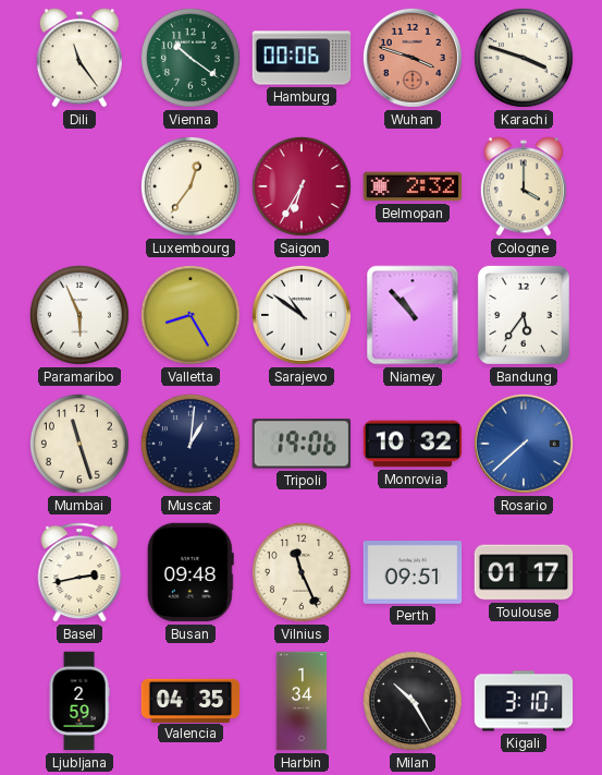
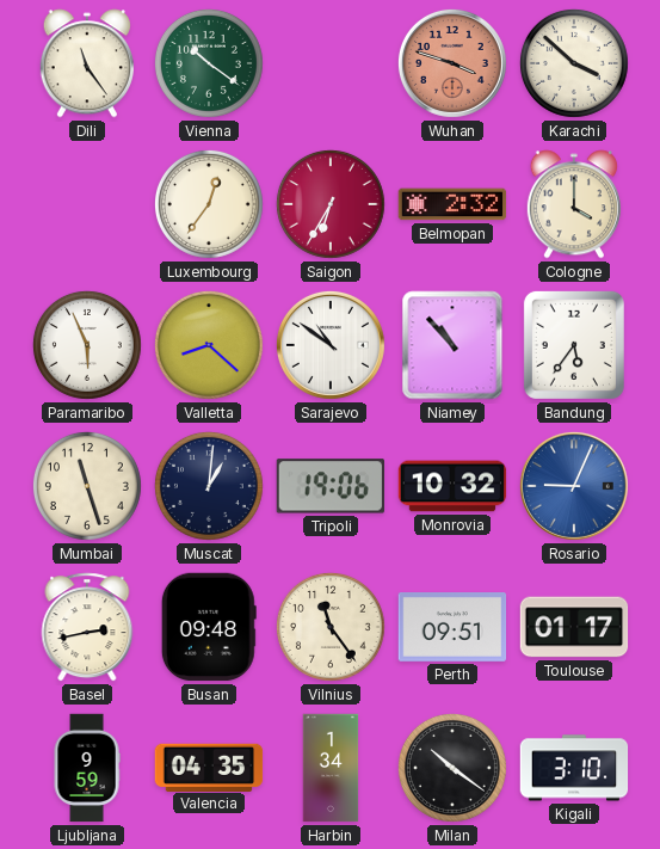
Hamburg: 00:06 -> none (302, 58)
Karachi: 3:48 -> 3:52 (574, 63)
Valletta: 8:25 -> 8:22 (209, 345)
Rosario: 7:38 -> 9:04 (574, 486)
Vilnius: 11:26 -> 11:24 (331, 627)
Ljubljana: 2:59 -> 9:59 (87, 768)
Milan: 10:25 -> 10:21 (452, 768)
